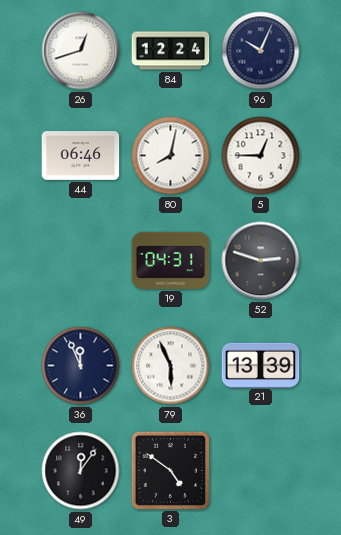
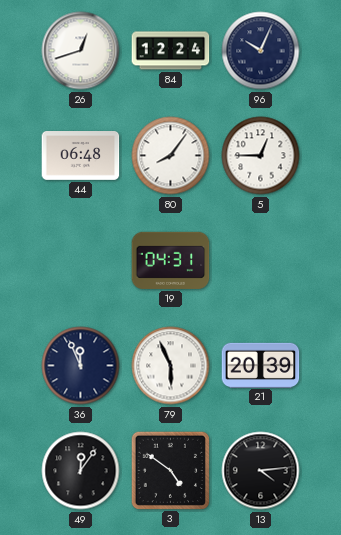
44: 06:46 -> 06:48 (81, 156)
80: 8:02 -> 8:06 (171, 156)
52: 2:48 -> none (261, 261)
21: 13:39 -> 20:39 (261, 365)
13: none -> 4:14 (261, 471)
